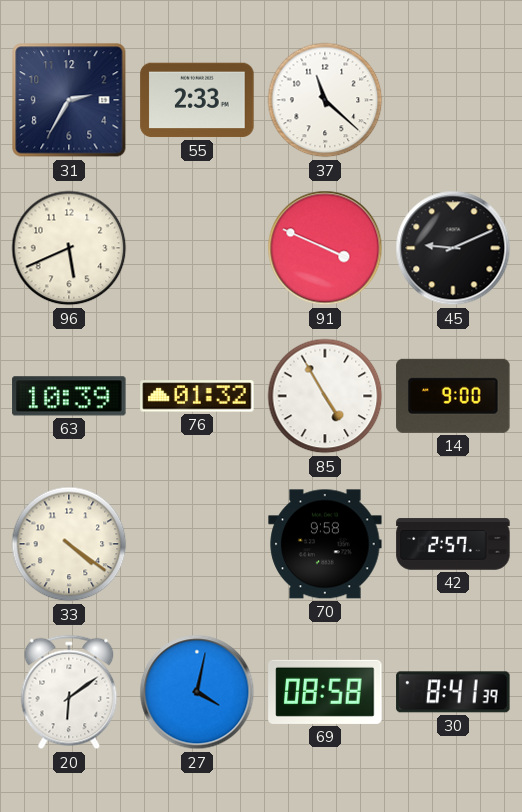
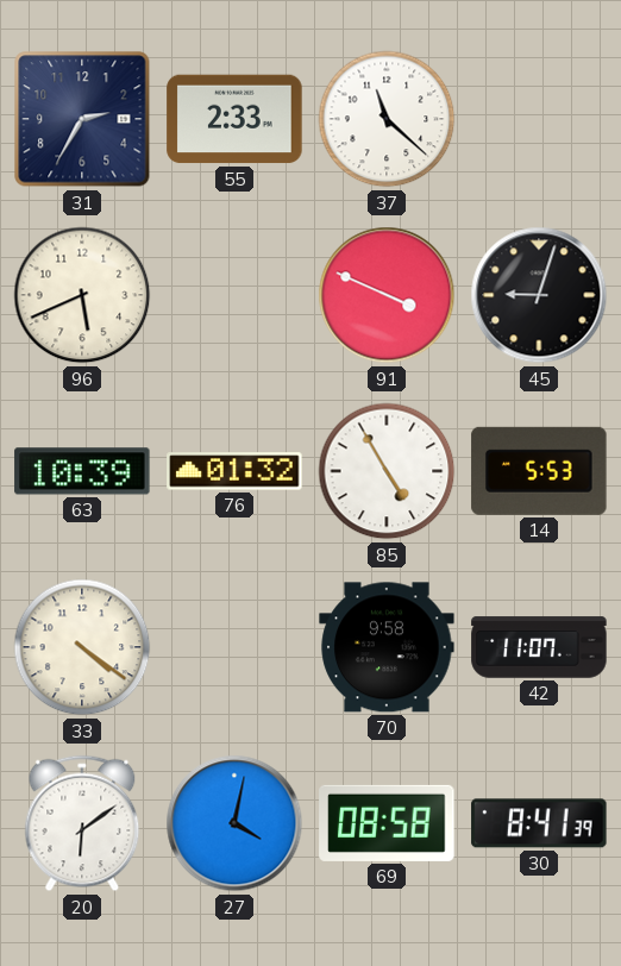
45: 9:11 -> 9:03 (539, 295)
14: 9:00 -> 5:53 (539, 471)
42: 2:57 -> 11:07 (539, 647)
